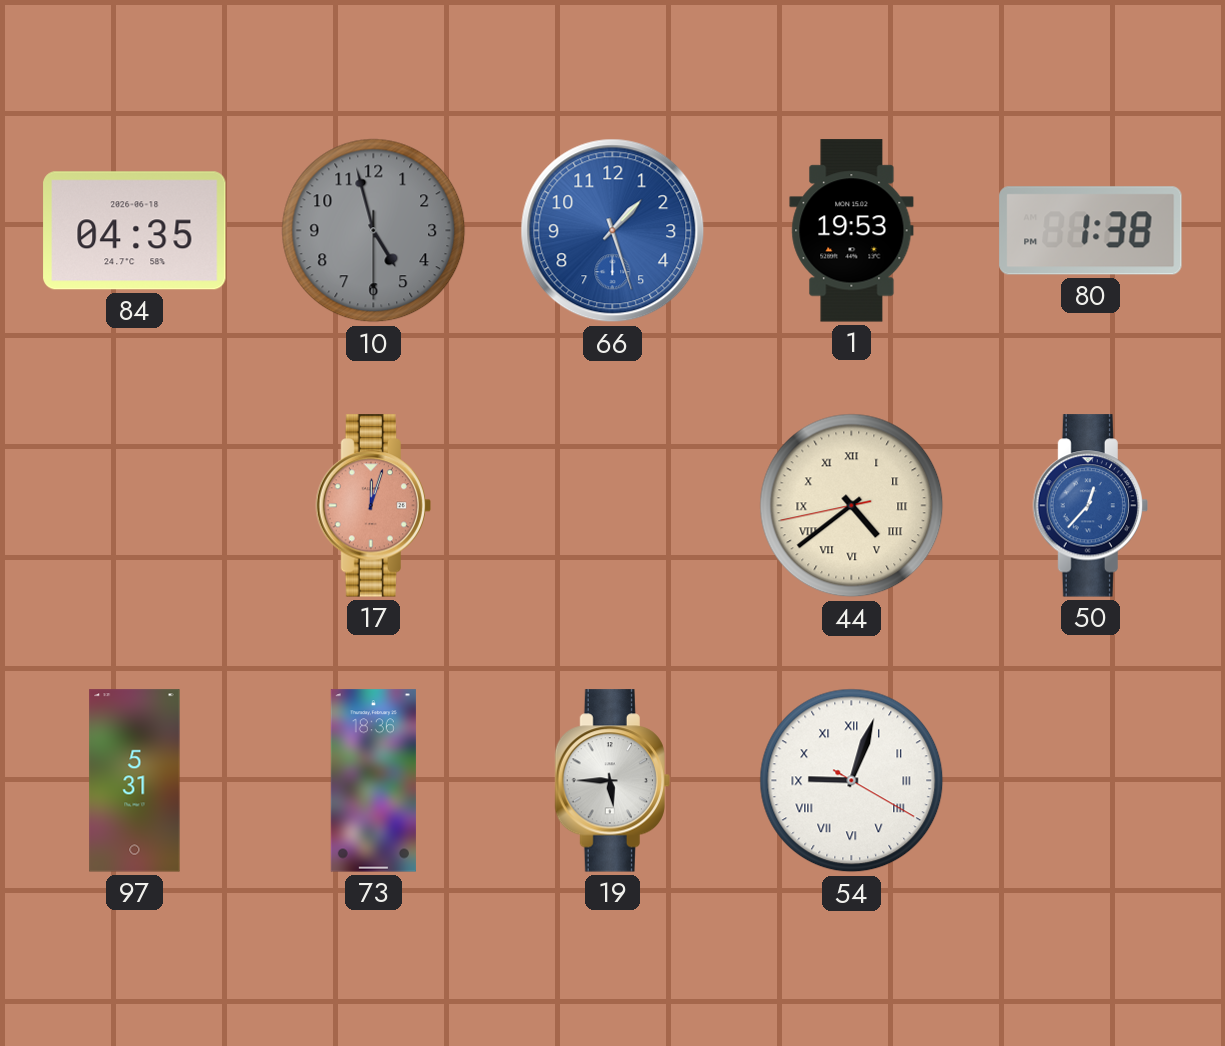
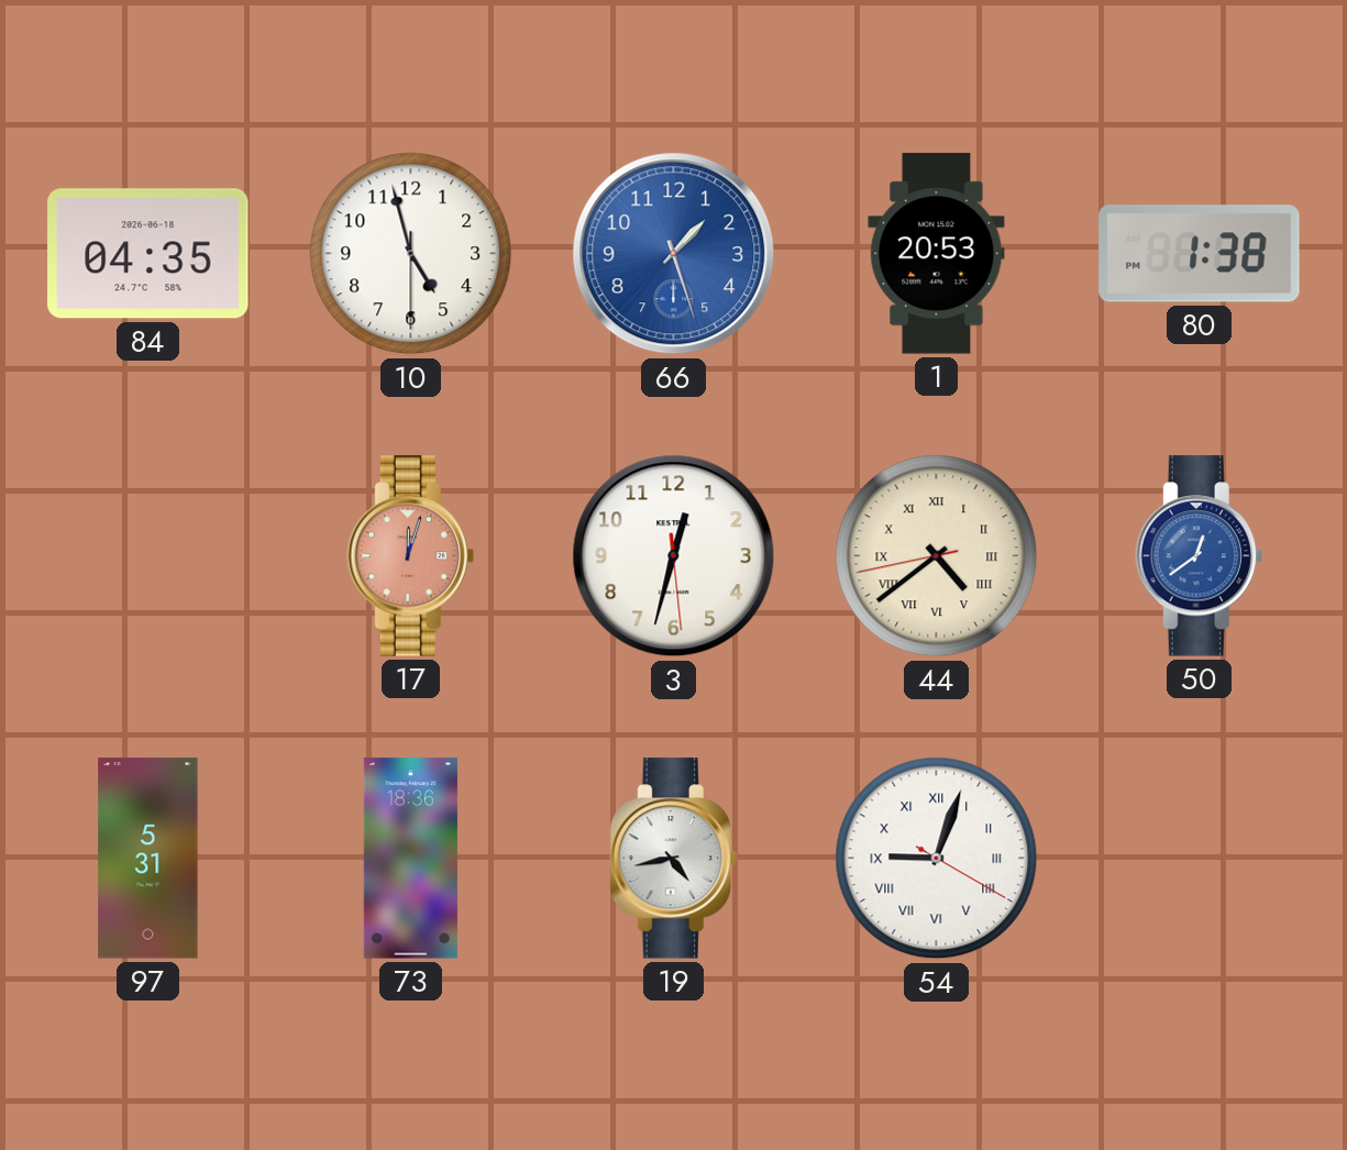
10 dial: grey -> white (411, 254)
1: 19:53 -> 20:53 (937, 254)
3: none -> 12:32 (674, 556)
50: 12:37 -> 12:39 (1199, 556)
19: 5:45 -> 4:43 (673, 859)
